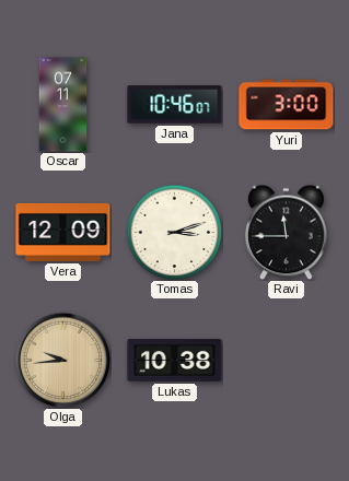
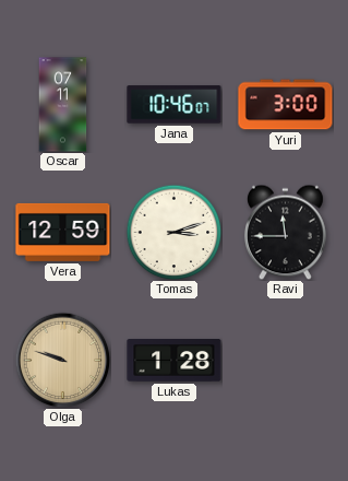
Vera: 12:09 -> 12:59 (63, 232)
Olga: 9:44 -> 9:48 (62, 360)
Lukas: 10:38 -> 1:28 (175, 361)
